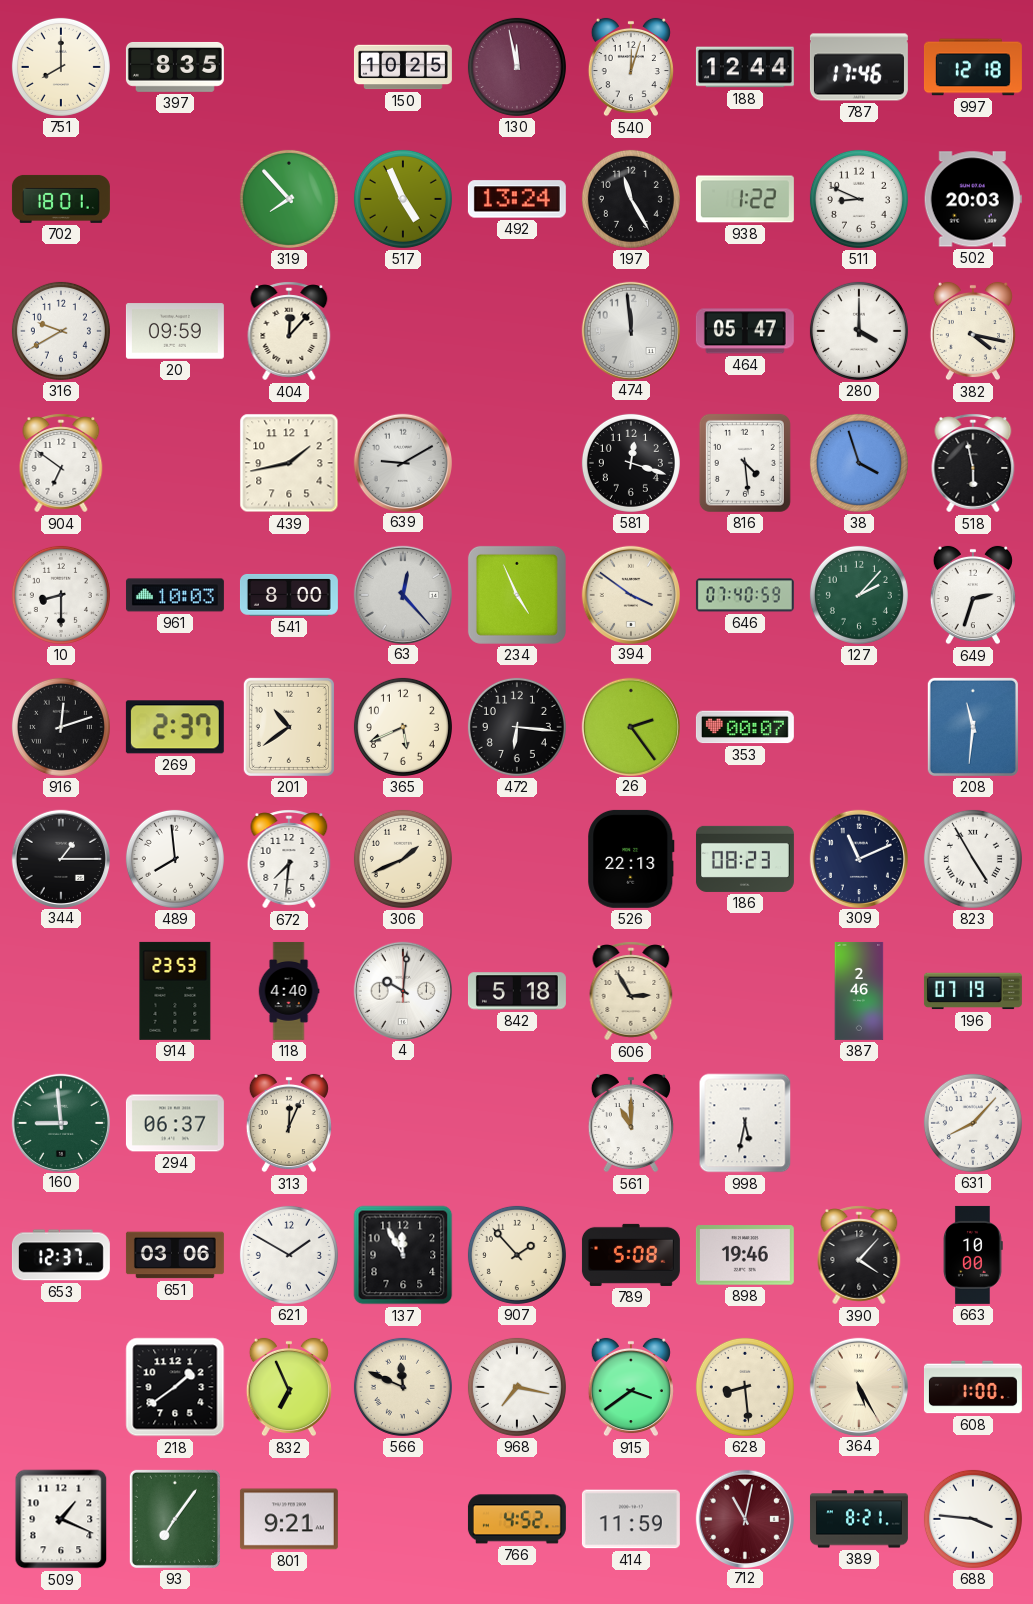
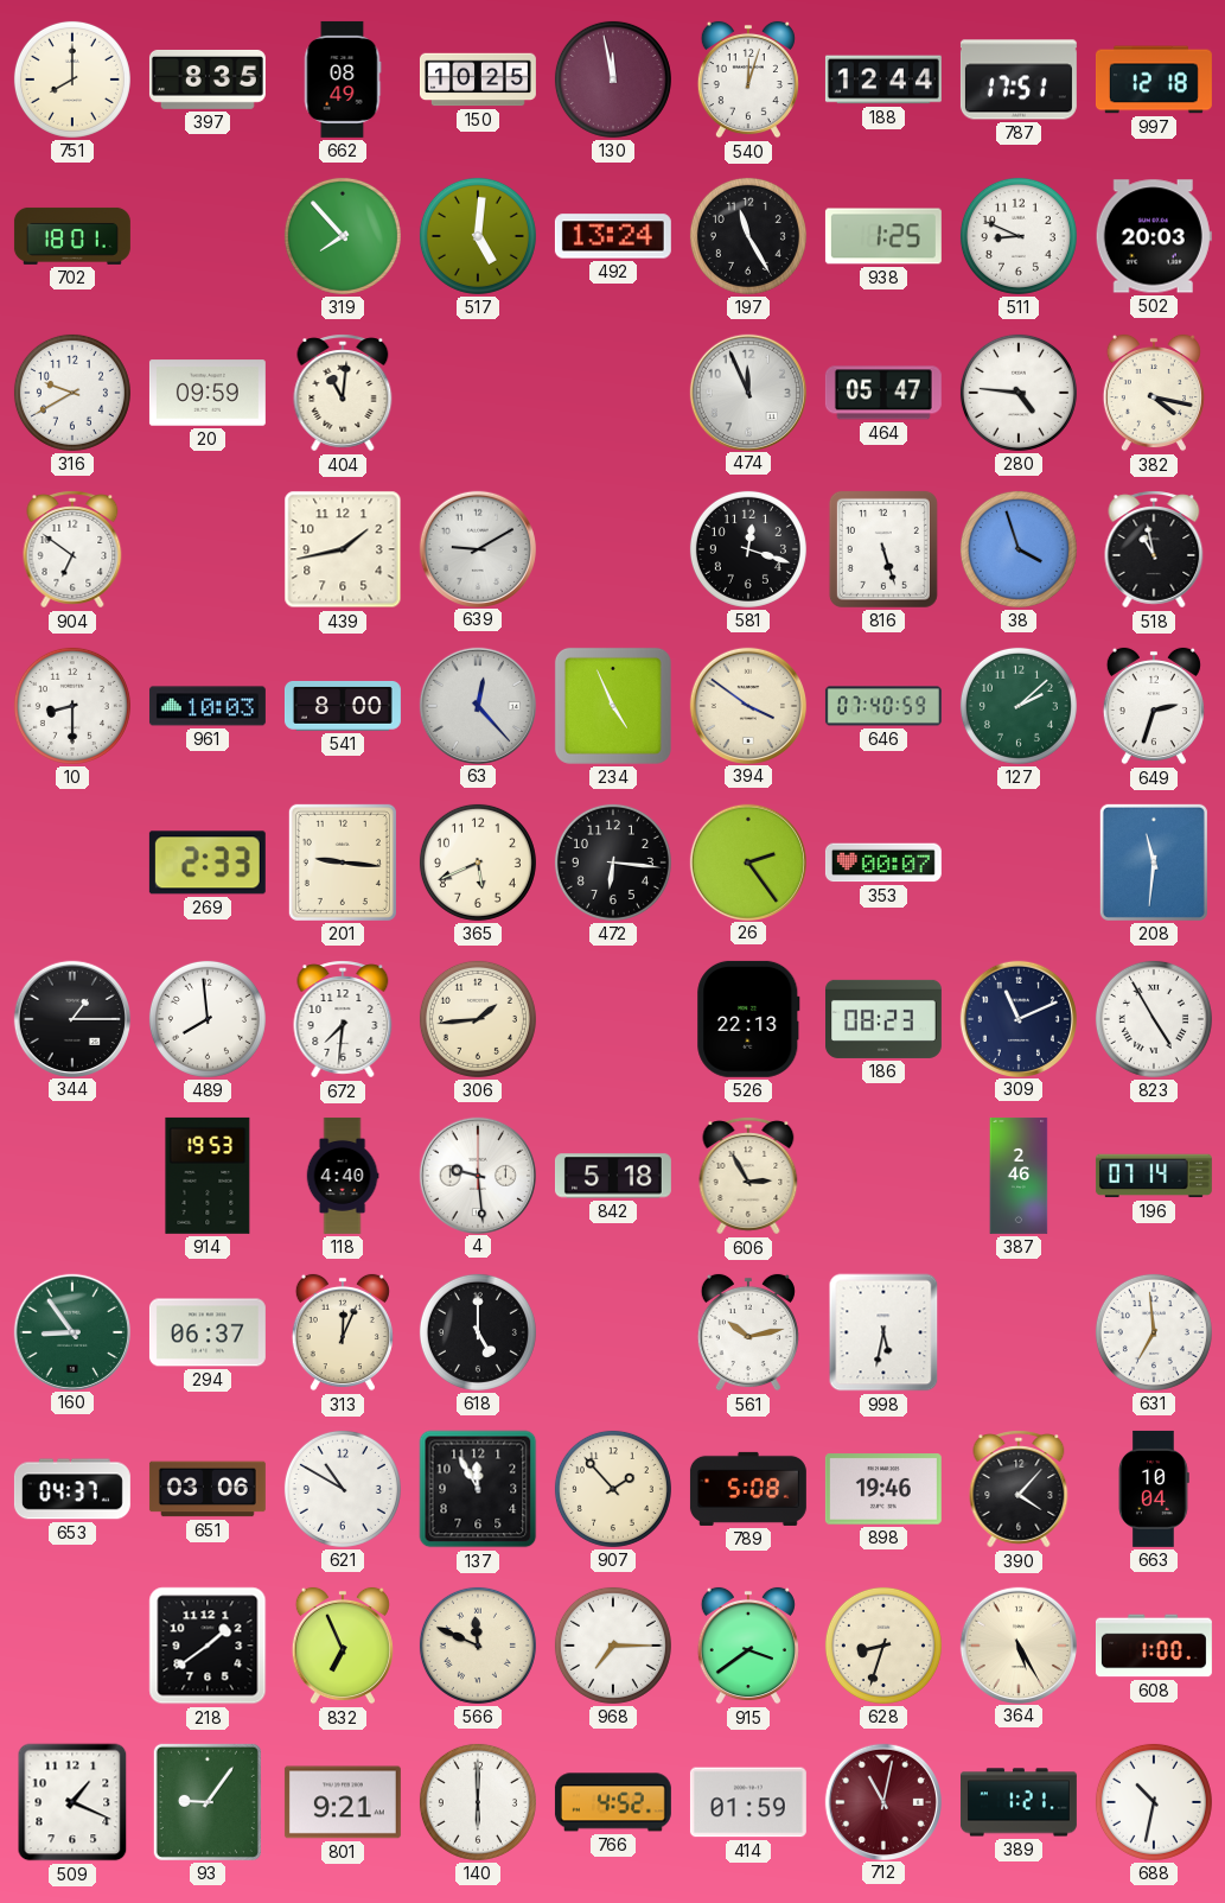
662: none -> 08:49 (343, 79)
787: 17:46 -> 17:51 (1019, 79)
517: 4:56 -> 5:01 (478, 236)
938: 1:22 -> 1:25 (883, 236)
404: 12:07 -> 11:01 (343, 393)
474: 11:59 -> 11:56 (747, 392)
280: 4:00 -> 4:46 (1019, 393)
816: 4:29 -> 5:27 (883, 549)
518: 5:58 -> 10:58 (1154, 549)
127: 2:07 -> 2:08 (1019, 706)
916: 12:12 -> none (61, 727)
269: 2:37 -> 2:33 (208, 863)
201: 10:39 -> 9:16 (343, 863)
306: 1:41 -> 1:44 (478, 1019)
914: 23:53 -> 19:53 (208, 1176)
4: 10:01 -> 9:29 (477, 1175)
196: 07:19 -> 07:14 (1154, 1176)
160: 8:59 -> 8:54 (71, 1331)
618: none -> 5:00 (478, 1332)
561: 11:00 -> 10:13 (748, 1332)
631: 8:07 -> 6:59 (1154, 1332)
653: 12:37 -> 04:37 (72, 1489)
621: 1:50 -> 10:50 (343, 1489)
663: 10:00 -> 10:04 (1155, 1489)
968: 7:17 -> 7:15 (613, 1646)
628: 8:29 -> 8:33 (883, 1646)
93: 7:06 -> 9:06 (208, 1802)
140: none -> 6:00 (478, 1802)
414: 11:59 -> 01:59 (748, 1802)
389: 8:21 -> 1:21 (1019, 1802)
688: 3:46 -> 10:32 (1154, 1802)
